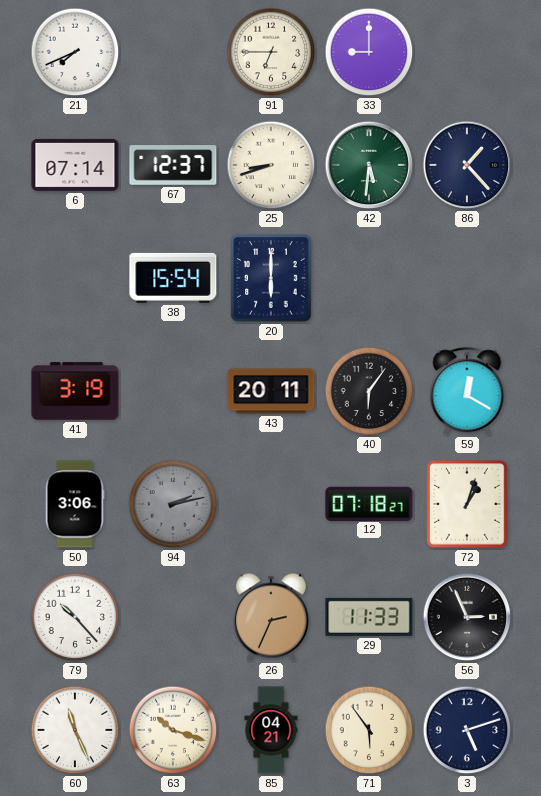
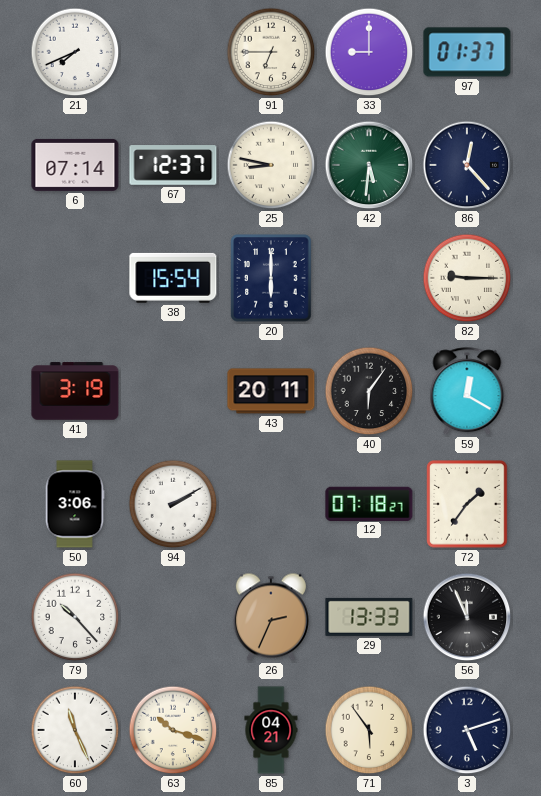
97: none -> 01:37 (467, 52)
25: 8:42 -> 8:47 (271, 165)
86: 1:23 -> 12:23 (467, 165)
82: none -> 9:15 (467, 278)
94: 2:13 -> 2:10 (173, 504)
94 dial: grey -> white (173, 504)
72: 1:03 -> 1:36 (467, 504)
29: 11:33 -> 13:33 (369, 617)
56: 2:56 -> 11:56 (467, 617)
